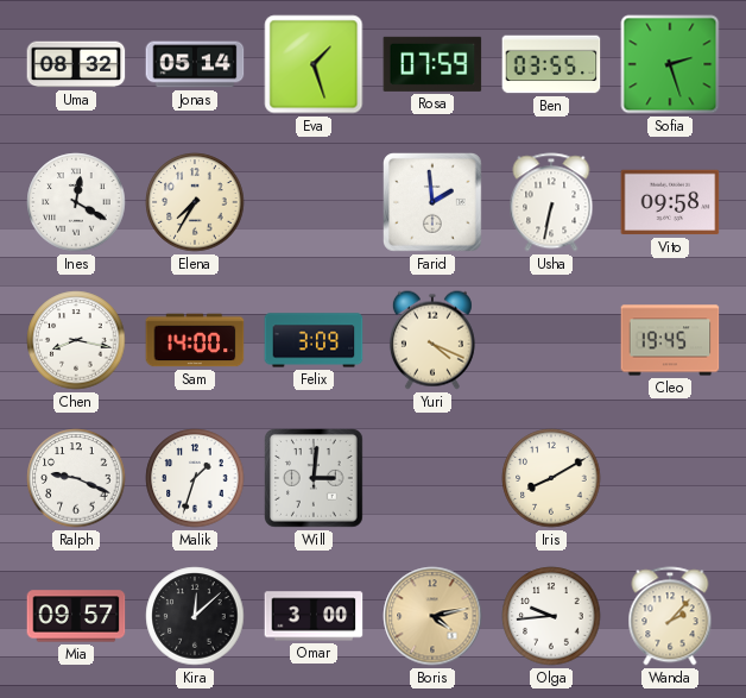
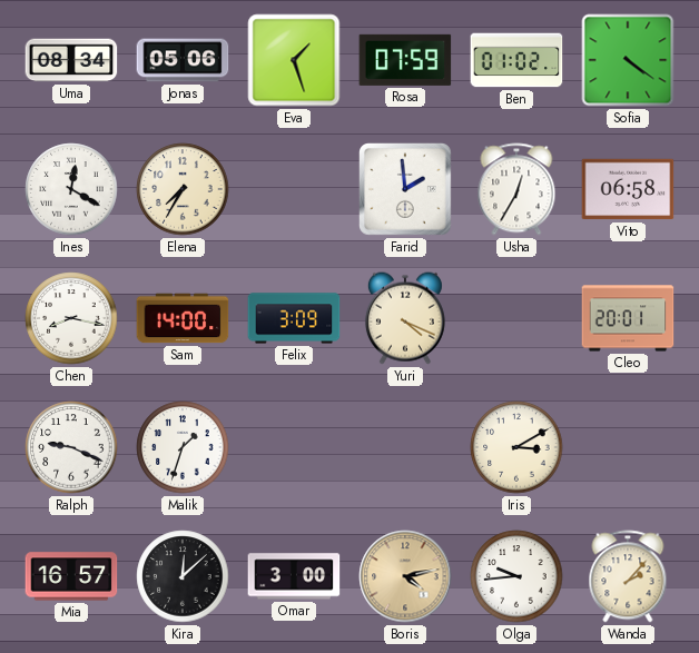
Uma: 08:32 -> 08:34 (71, 60)
Jonas: 05:14 -> 05:06 (183, 60)
Ben: 03:55 -> 01:02 (516, 60)
Sofia: 2:27 -> 4:21 (628, 60)
Usha: 6:32 -> 12:35 (516, 189)
Vito: 09:58 -> 06:58 (628, 189)
Cleo: 19:45 -> 20:01 (628, 318)
Will: 3:01 -> none (315, 479)
Iris: 8:10 -> 3:10 (516, 447)
Mia: 09:57 -> 16:57 (71, 576)
